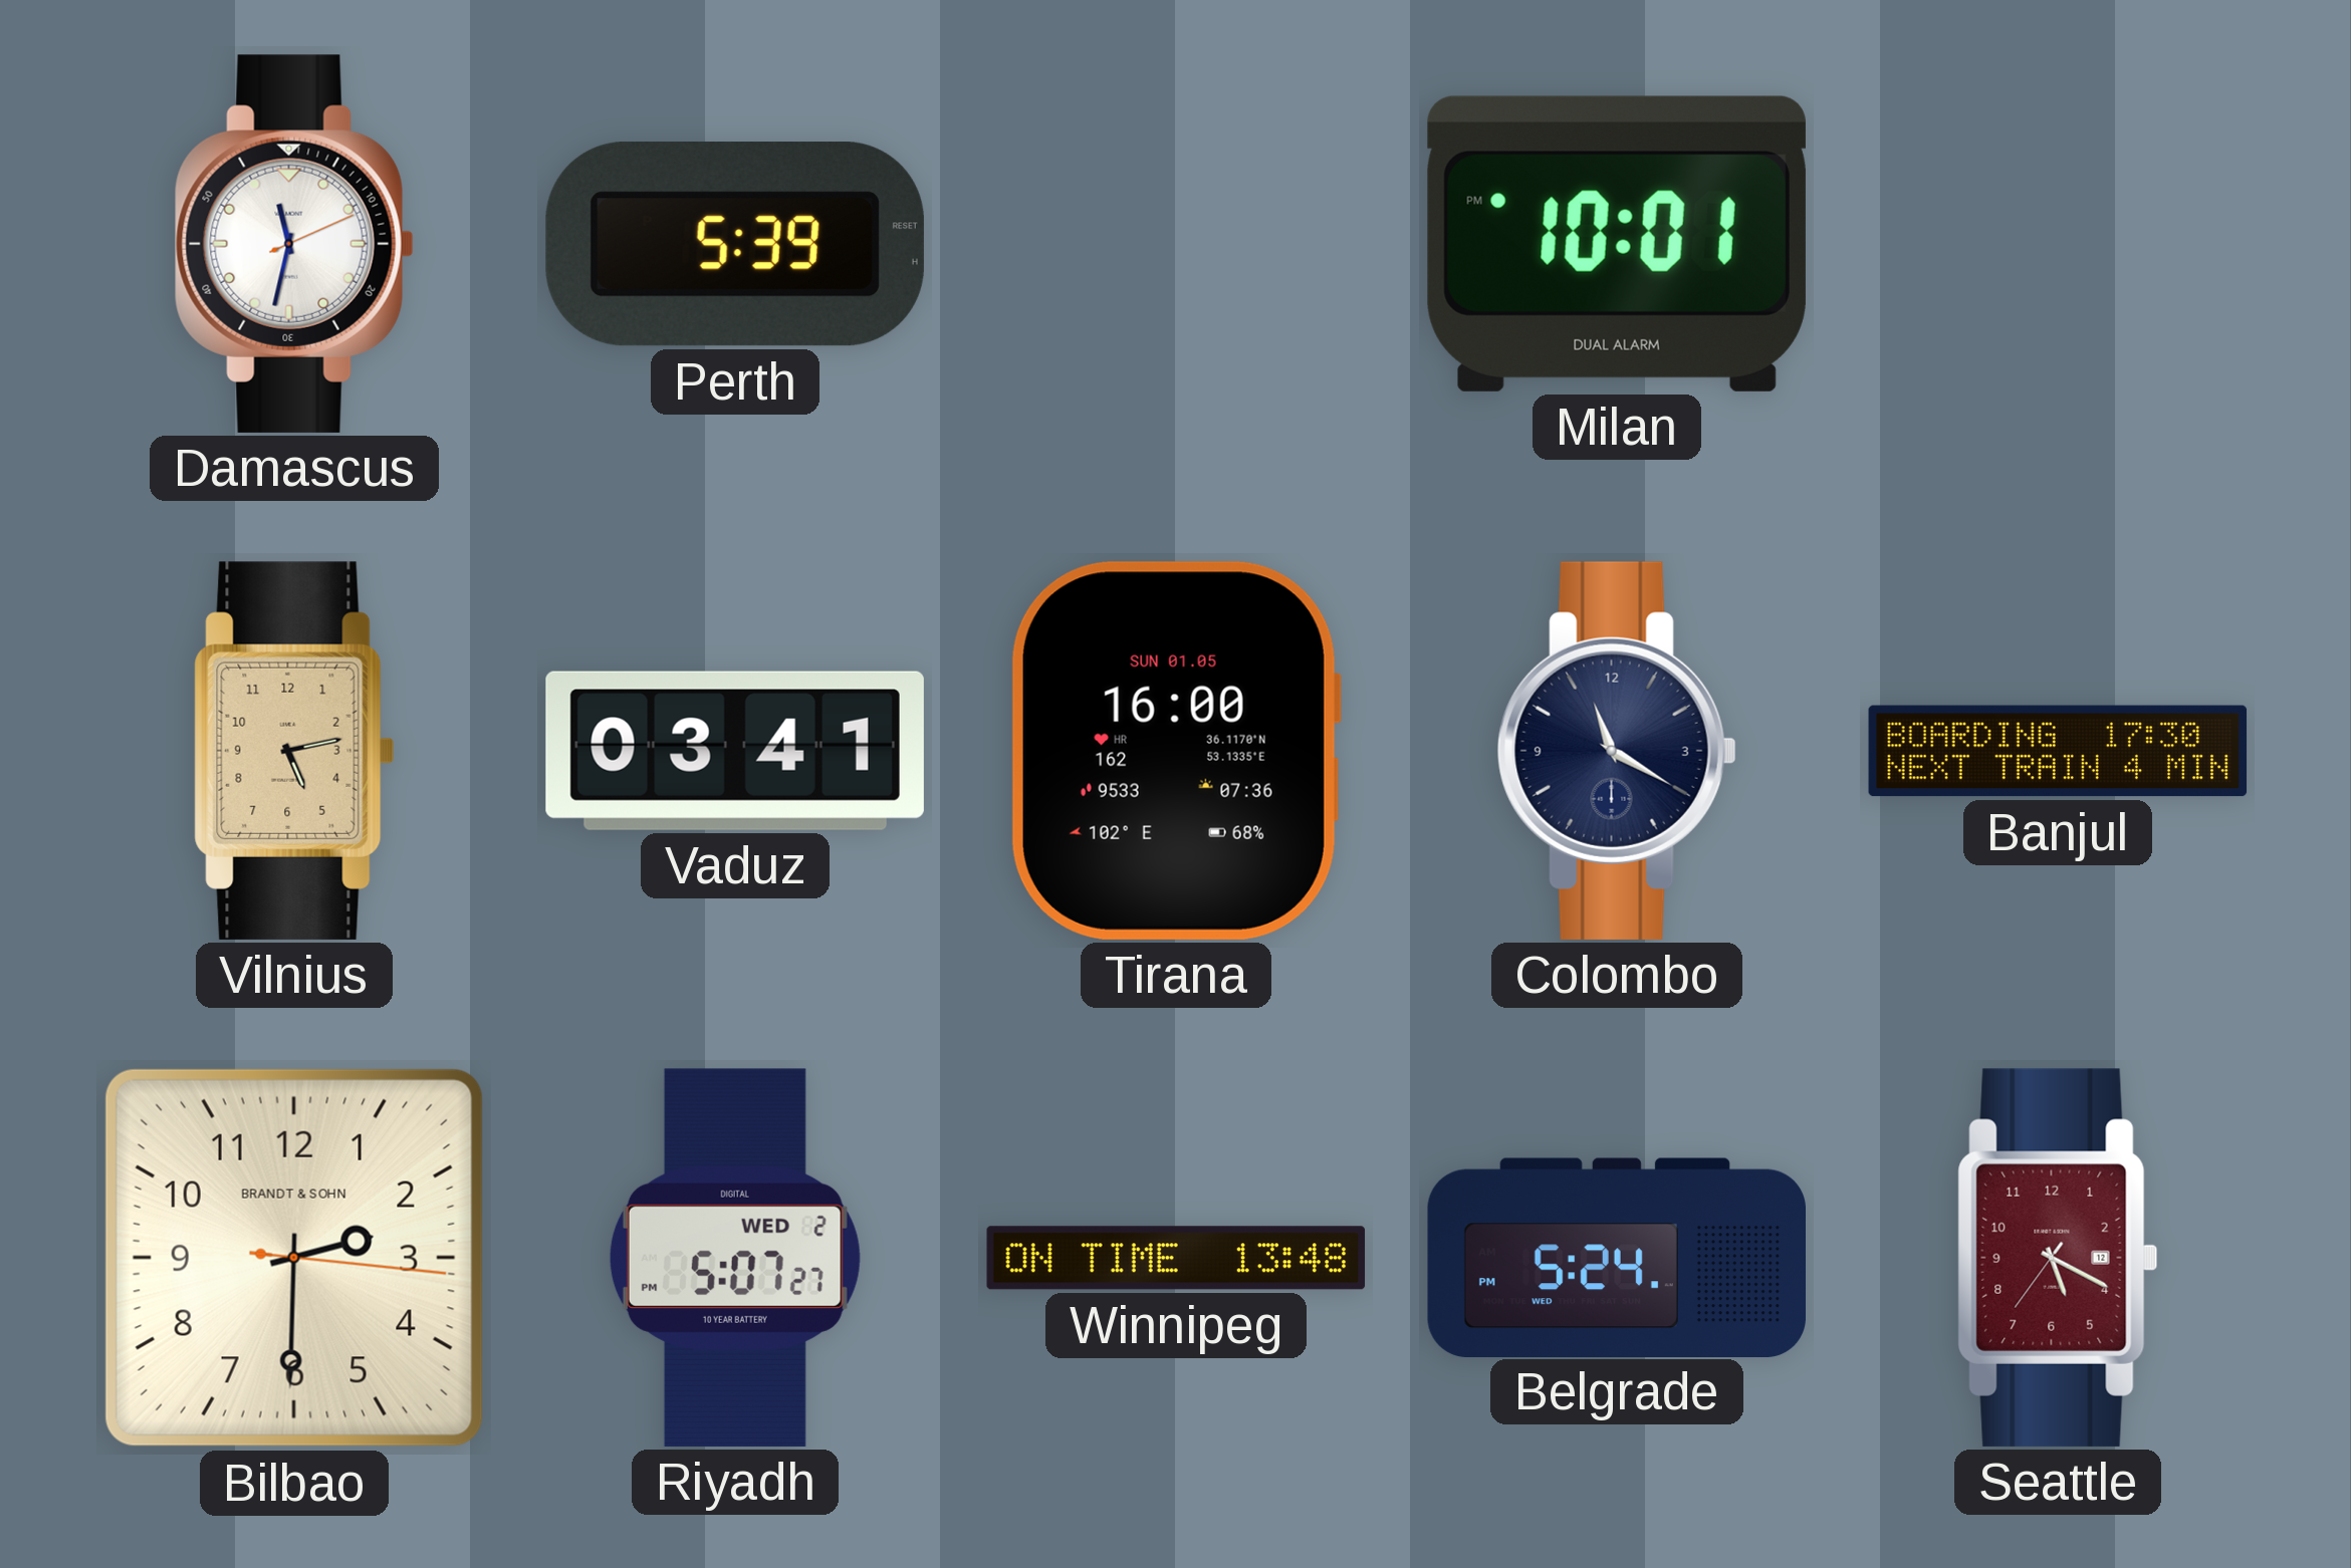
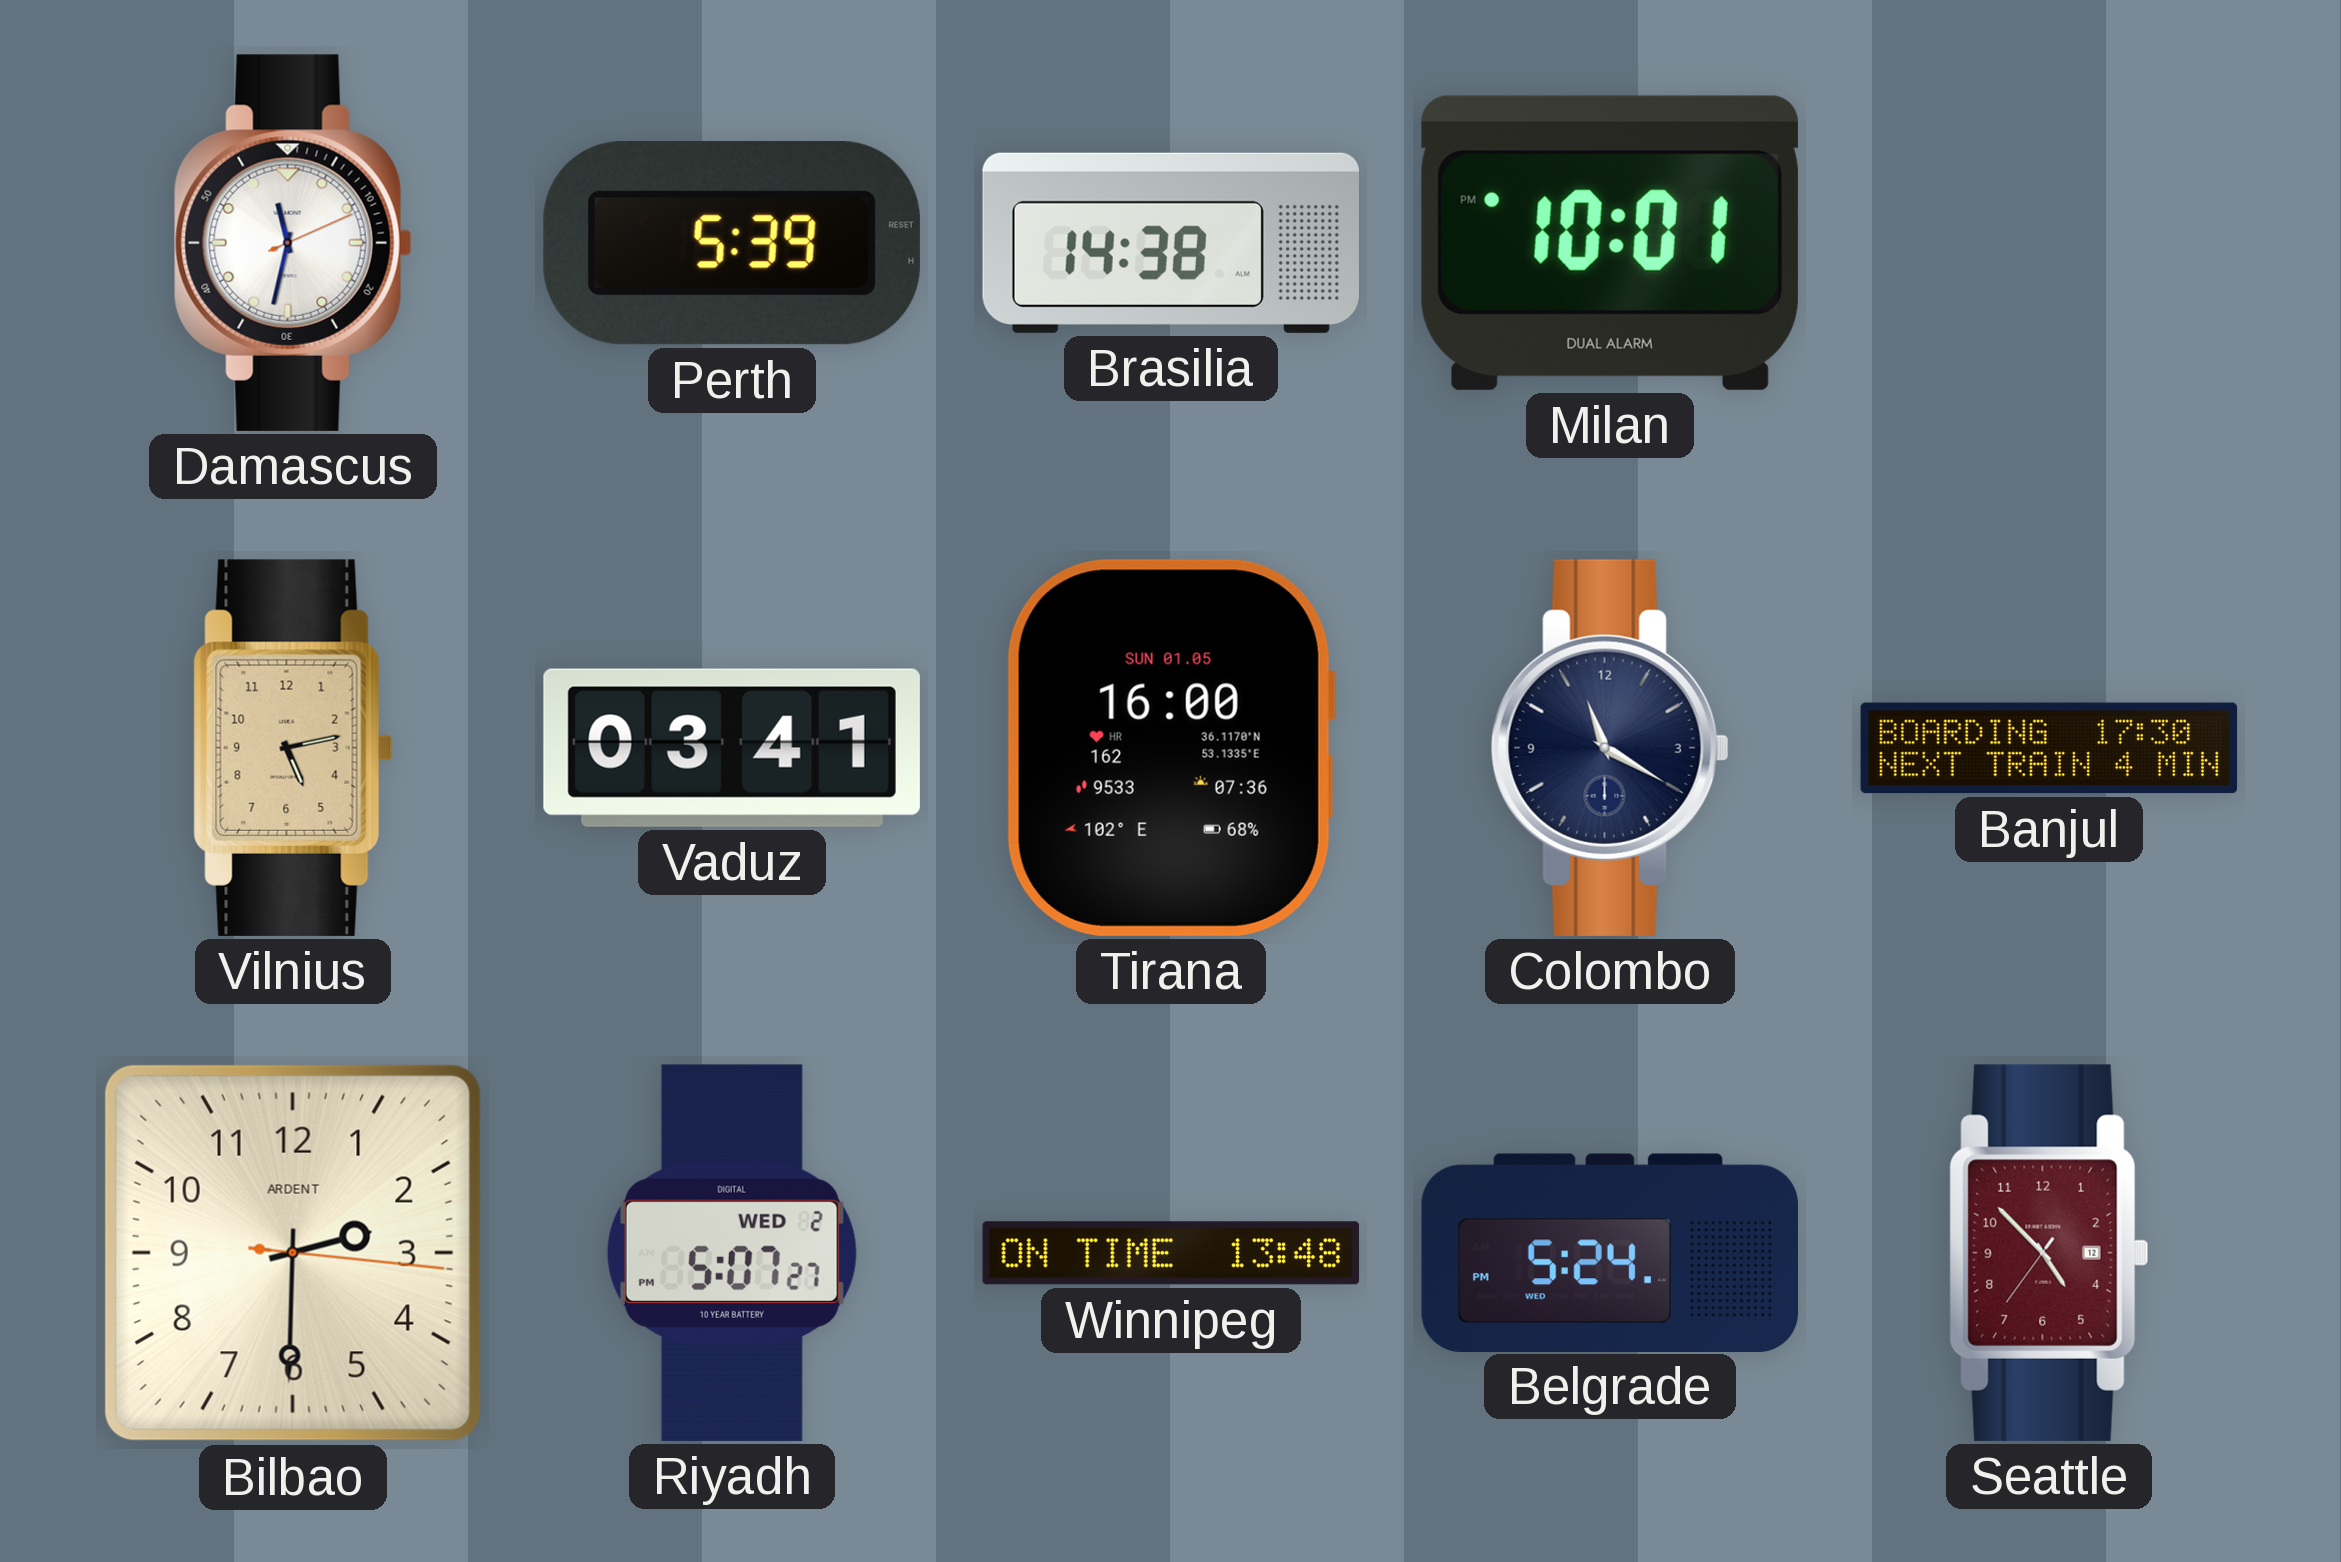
Brasilia: none -> 14:38 (1171, 243)
Bilbao brand: BRANDT & SOHN -> ARDENT (293, 1253)
Seattle: 5:19 -> 4:52 (2049, 1253)
